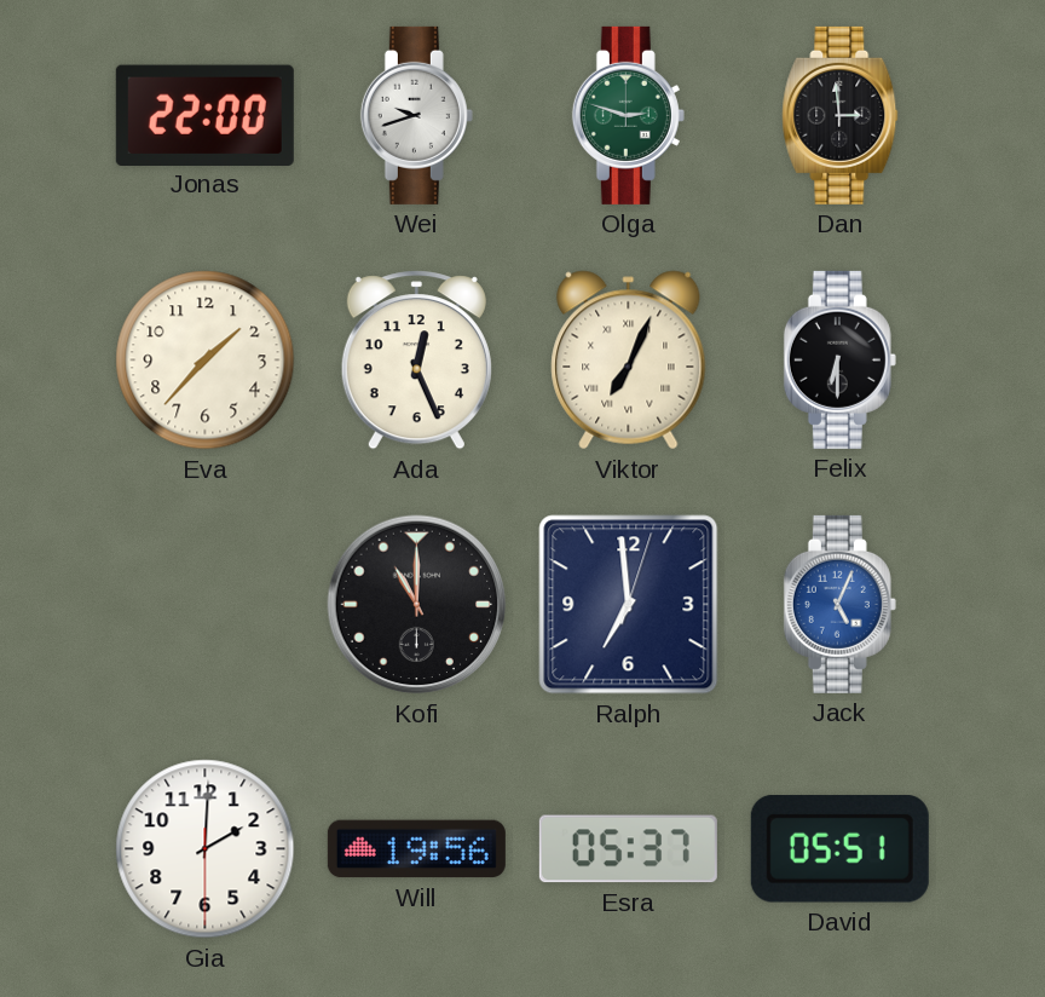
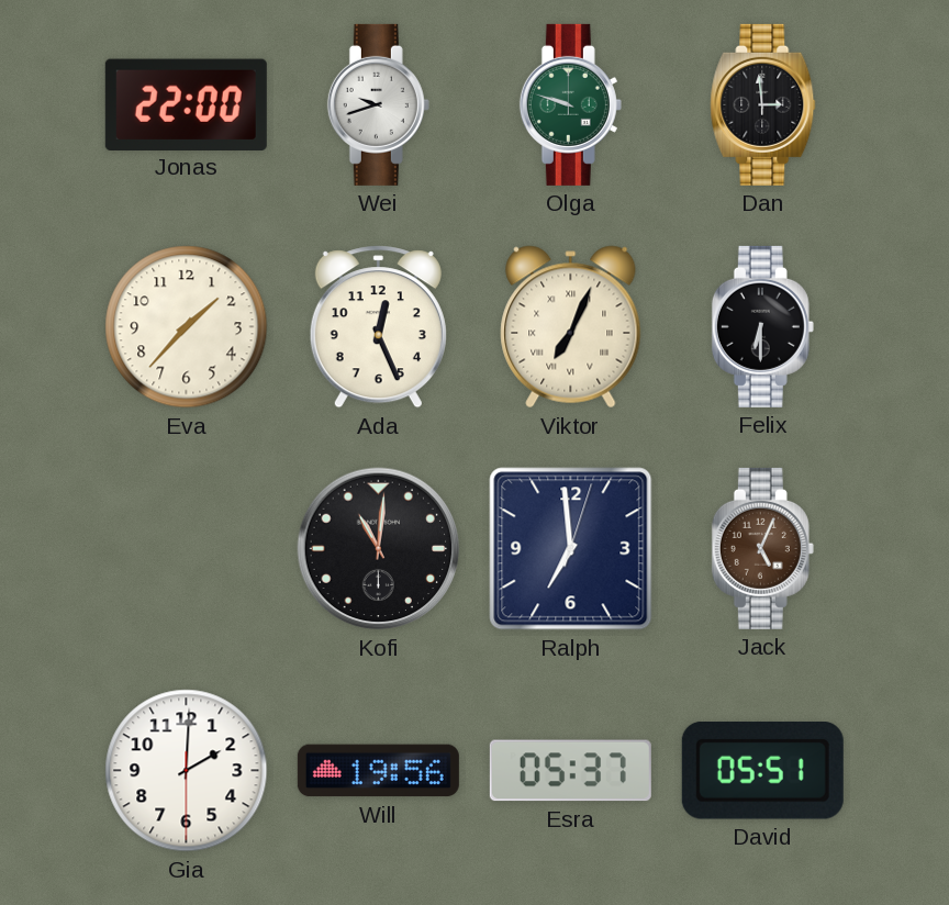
Olga: 2:48 -> 9:48 (570, 104)
Kofi: 11:00 -> 11:01 (379, 549)
Jack dial: blue -> brown (762, 548)
